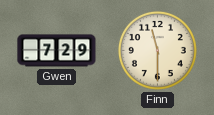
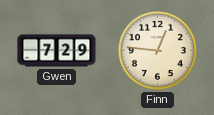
Finn: 11:30 -> 12:46 (157, 50)
